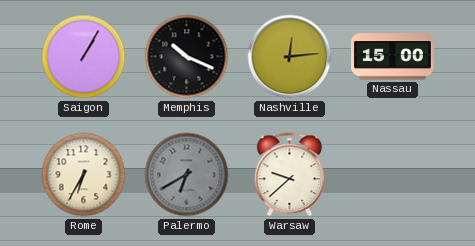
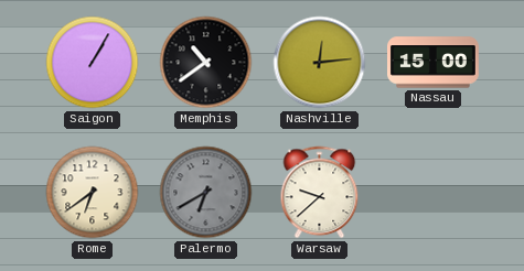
Memphis: 10:19 -> 10:39 (206, 63)
Rome: 6:35 -> 6:39 (93, 193)
